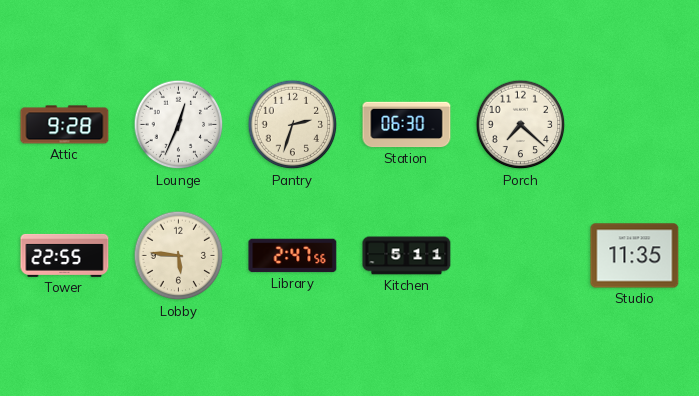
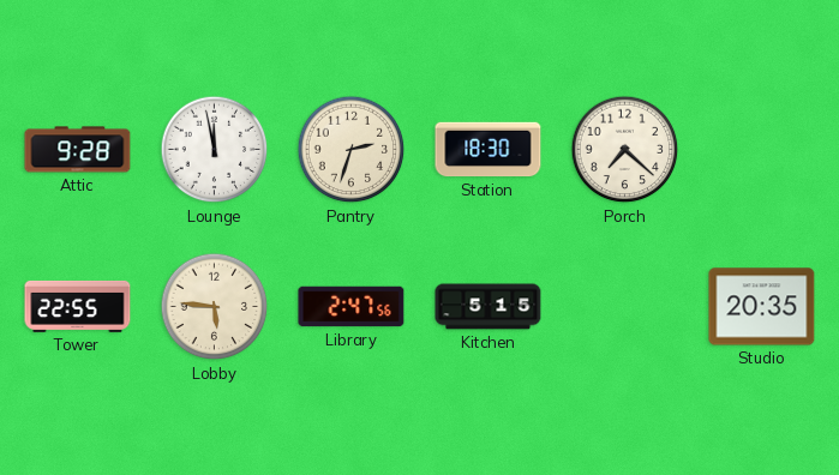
Lounge: 12:34 -> 11:58 (215, 150)
Station: 06:30 -> 18:30 (489, 150)
Kitchen: 5:11 -> 5:15 (489, 307)
Studio: 11:35 -> 20:35 (762, 307)
